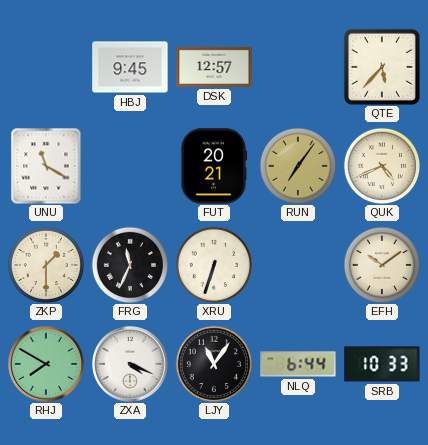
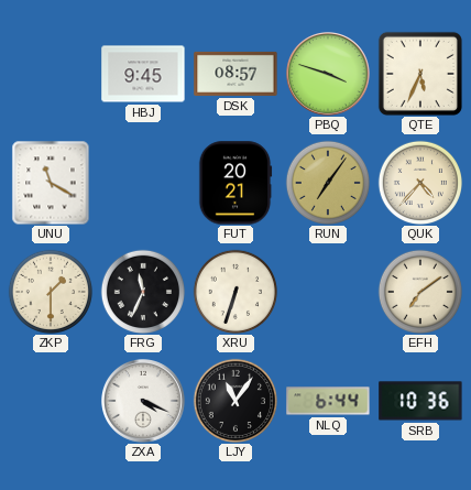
DSK: 12:57 -> 08:57 (235, 74)
PBQ: none -> 3:48 (329, 75)
QTE: 5:37 -> 5:34 (420, 74)
QUK: 4:41 -> 4:37 (419, 182)
EFH: 10:09 -> 7:09 (419, 291)
RHJ: 7:50 -> none (47, 365)
SRB: 10:33 -> 10:36 (420, 401)
